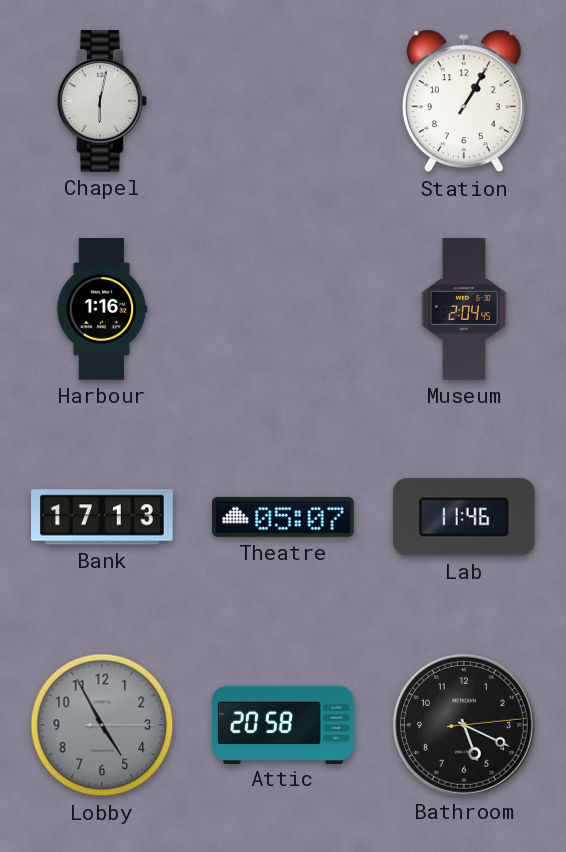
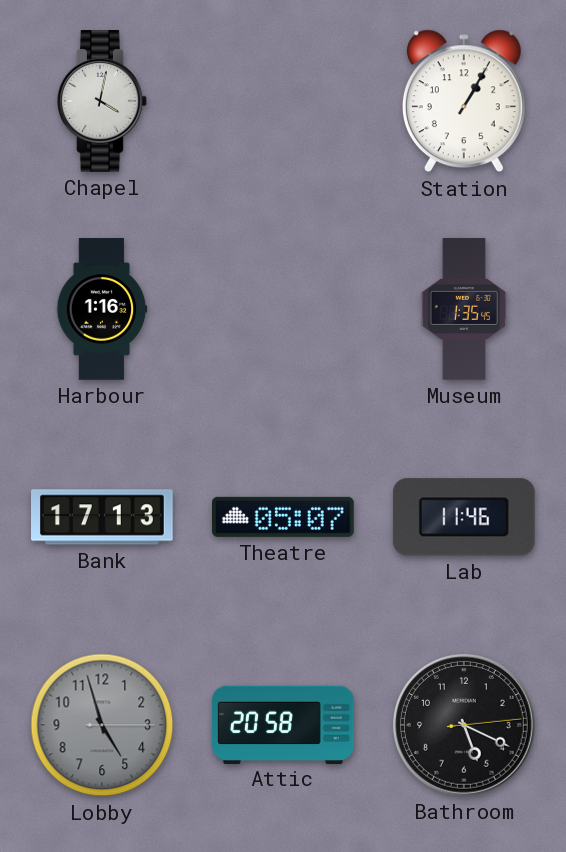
Chapel: 6:02 -> 4:02 (103, 102)
Museum: 2:04 -> 1:35 (464, 309)
Lobby: 4:55 -> 4:57 (102, 725)
